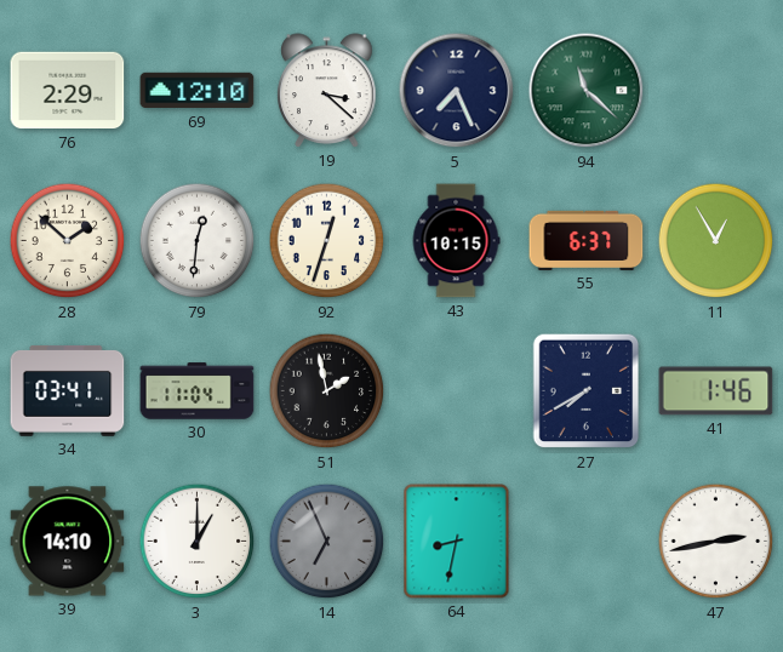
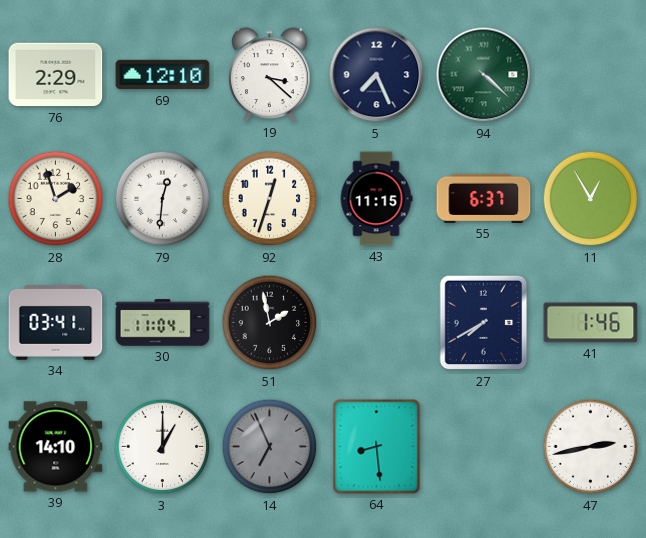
94: 11:22 -> 4:22 (484, 75)
28: 1:52 -> 1:57 (56, 199)
43: 10:15 -> 11:15 (376, 199)
64: 8:32 -> 8:29 (377, 447)
